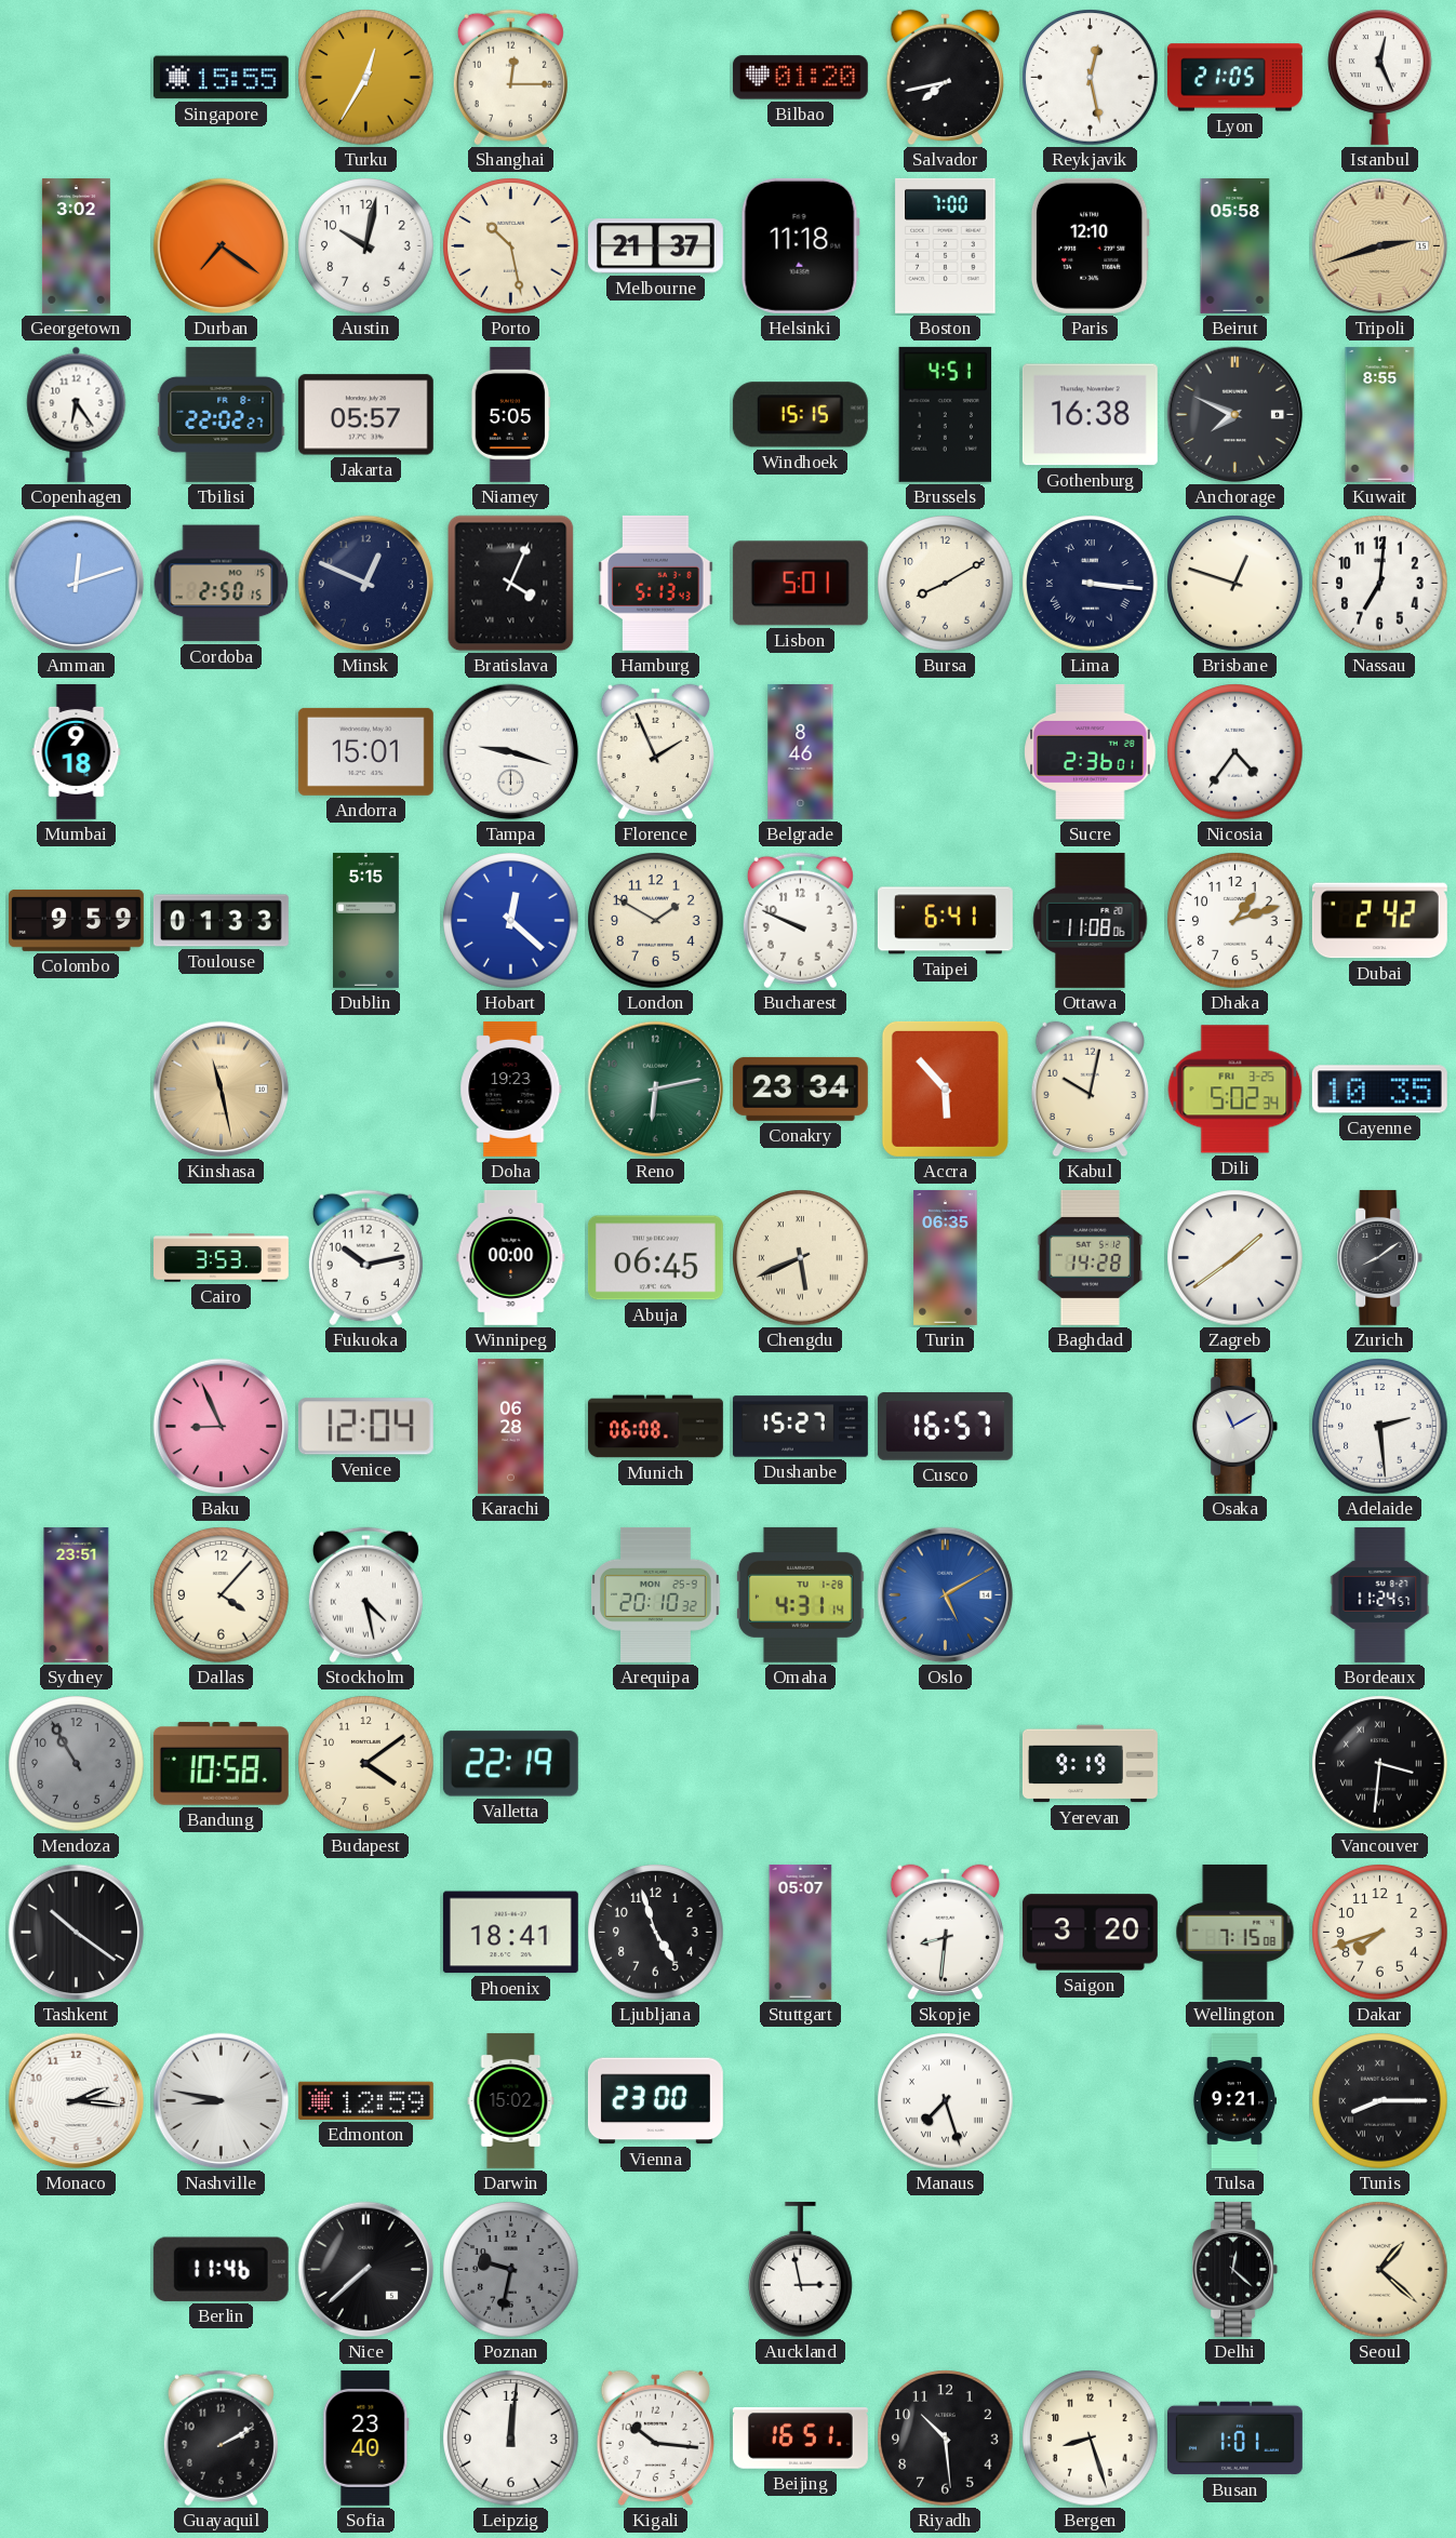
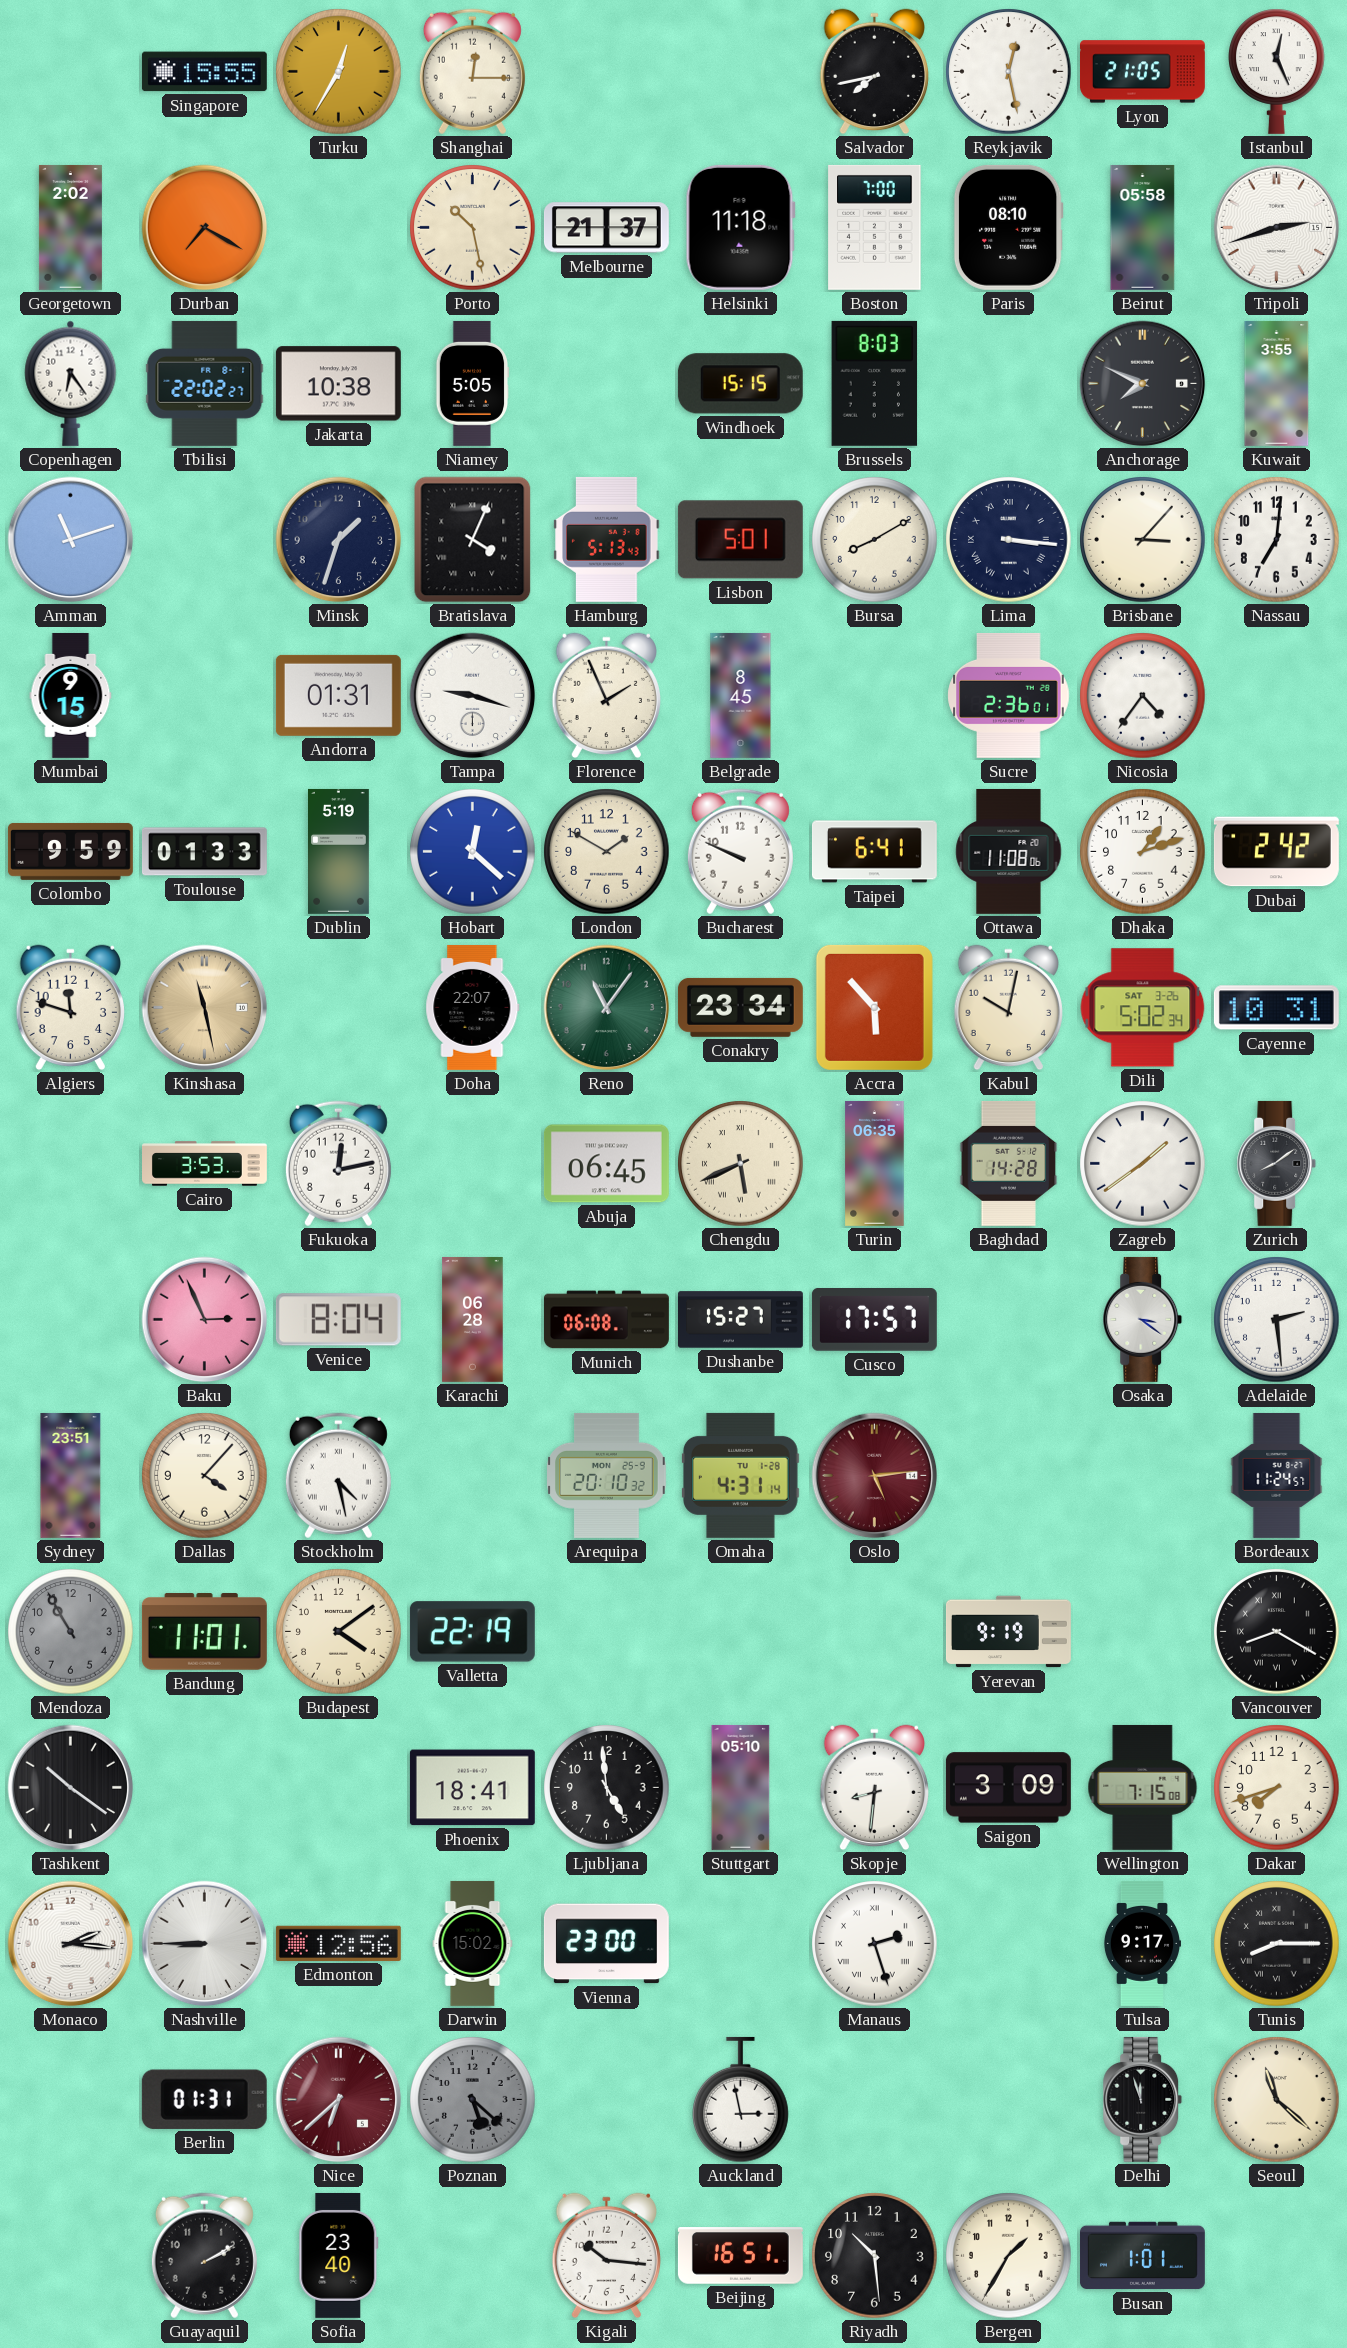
Bilbao: 01:20 -> none (800, 78)
Georgetown: 3:02 -> 2:02 (70, 227)
Durban: 7:21 -> 7:20 (205, 228)
Austin: 10:02 -> none (366, 246)
Paris: 12:10 -> 08:10 (1008, 227)
Tripoli dial: champagne -> white (1277, 228)
Jakarta: 05:57 -> 10:38 (338, 384)
Brussels: 4:51 -> 8:03 (875, 383)
Gothenburg: 16:38 -> none (1090, 415)
Kuwait: 8:55 -> 3:55 (1277, 383)
Amman: 12:12 -> 11:12 (71, 540)
Cordoba: 2:50 -> none (222, 584)
Minsk: 12:49 -> 1:33 (339, 540)
Brisbane: 12:48 -> 3:07 (1143, 540)
Mumbai: 9:18 -> 9:15 (71, 695)
Andorra: 15:01 -> 01:31 (338, 695)
Belgrade: 8:46 -> 8:45 (741, 695)
Dublin: 5:15 -> 5:19 (339, 851)
Algiers: none -> 11:48 (70, 1008)
Doha: 19:23 -> 22:07 (473, 1007)
Reno: 6:13 -> 11:06 (607, 1008)
Dili date: FRI 3-25 -> SAT 3-26 (1143, 1008)
Cayenne: 10:35 -> 10:31 (1276, 1008)
Fukuoka: 10:13 -> 12:13 (338, 1164)
Winnipeg: 00:00 -> none (511, 1257)
Baku: 8:56 -> 2:56 (205, 1320)
Venice: 12:04 -> 8:04 (338, 1320)
Cusco: 16:57 -> 17:57 (874, 1320)
Osaka: 11:10 -> 3:21 (1143, 1319)
Oslo: 5:10 -> 5:14 (875, 1476)
Oslo dial: blue -> burgundy (875, 1476)
Bandung: 10:58 -> 11:01 (204, 1632)
Vancouver: 3:31 -> 8:20 (1277, 1632)
Ljubljana: 4:57 -> 4:59 (607, 1788)
Stuttgart: 05:07 -> 05:10 (741, 1787)
Saigon: 3:20 -> 3:09 (1008, 1788)
Nashville: 8:47 -> 8:45 (205, 1944)
Edmonton: 12:59 -> 12:56 (338, 1943)
Manaus: 7:27 -> 2:27 (875, 1944)
Tulsa: 9:21 -> 9:17 (1141, 1944)
Berlin: 11:46 -> 01:31 (204, 2099)
Nice: 7:38 -> 6:38 (339, 2100)
Nice dial: black -> burgundy (339, 2100)
Poznan: 9:32 -> 5:22 (473, 2100)
Delhi: 12:22 -> 11:57 (1143, 2099)
Seoul: 1:22 -> 11:22 (1277, 2100)
Leipzig: 12:01 -> none (511, 2439)
Bergen: 8:27 -> 1:35 (1009, 2256)
